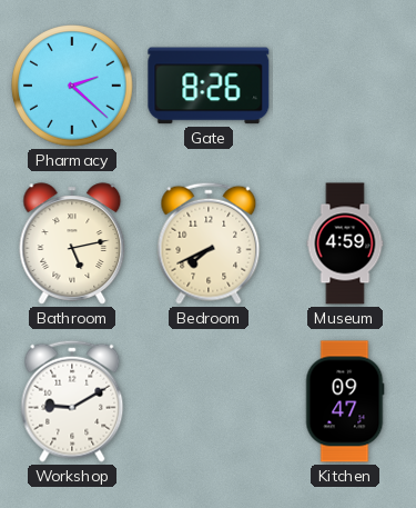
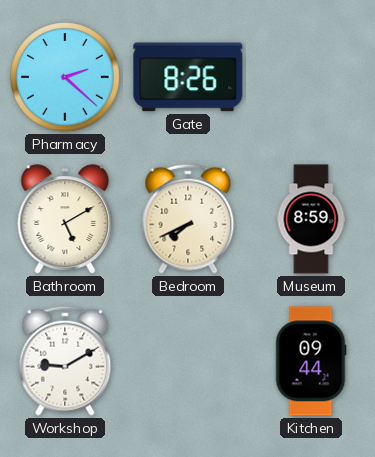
Bathroom: 5:13 -> 5:10 (65, 219)
Museum: 4:59 -> 8:59 (311, 219)
Kitchen: 09:47 -> 09:44 (311, 361)
